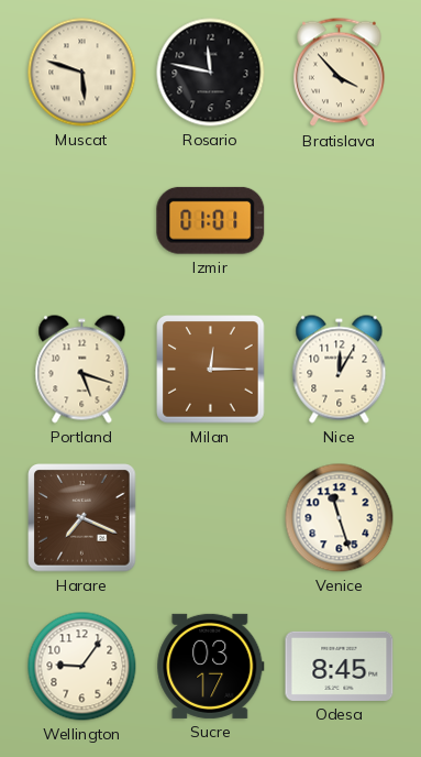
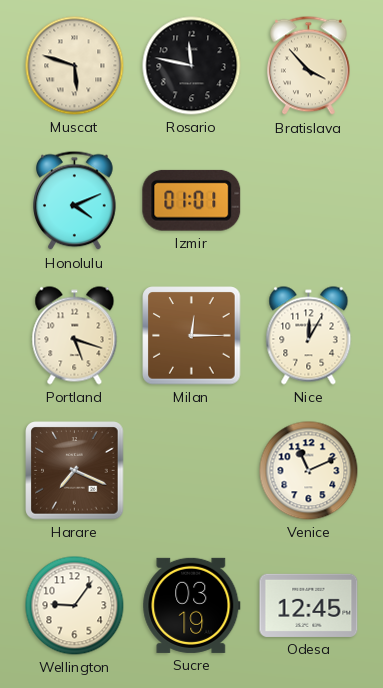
Honolulu: none -> 4:11 (75, 201)
Venice: 11:27 -> 11:11 (309, 471)
Sucre: 03:17 -> 03:19 (192, 605)
Odesa: 8:45 -> 12:45 (309, 605)
